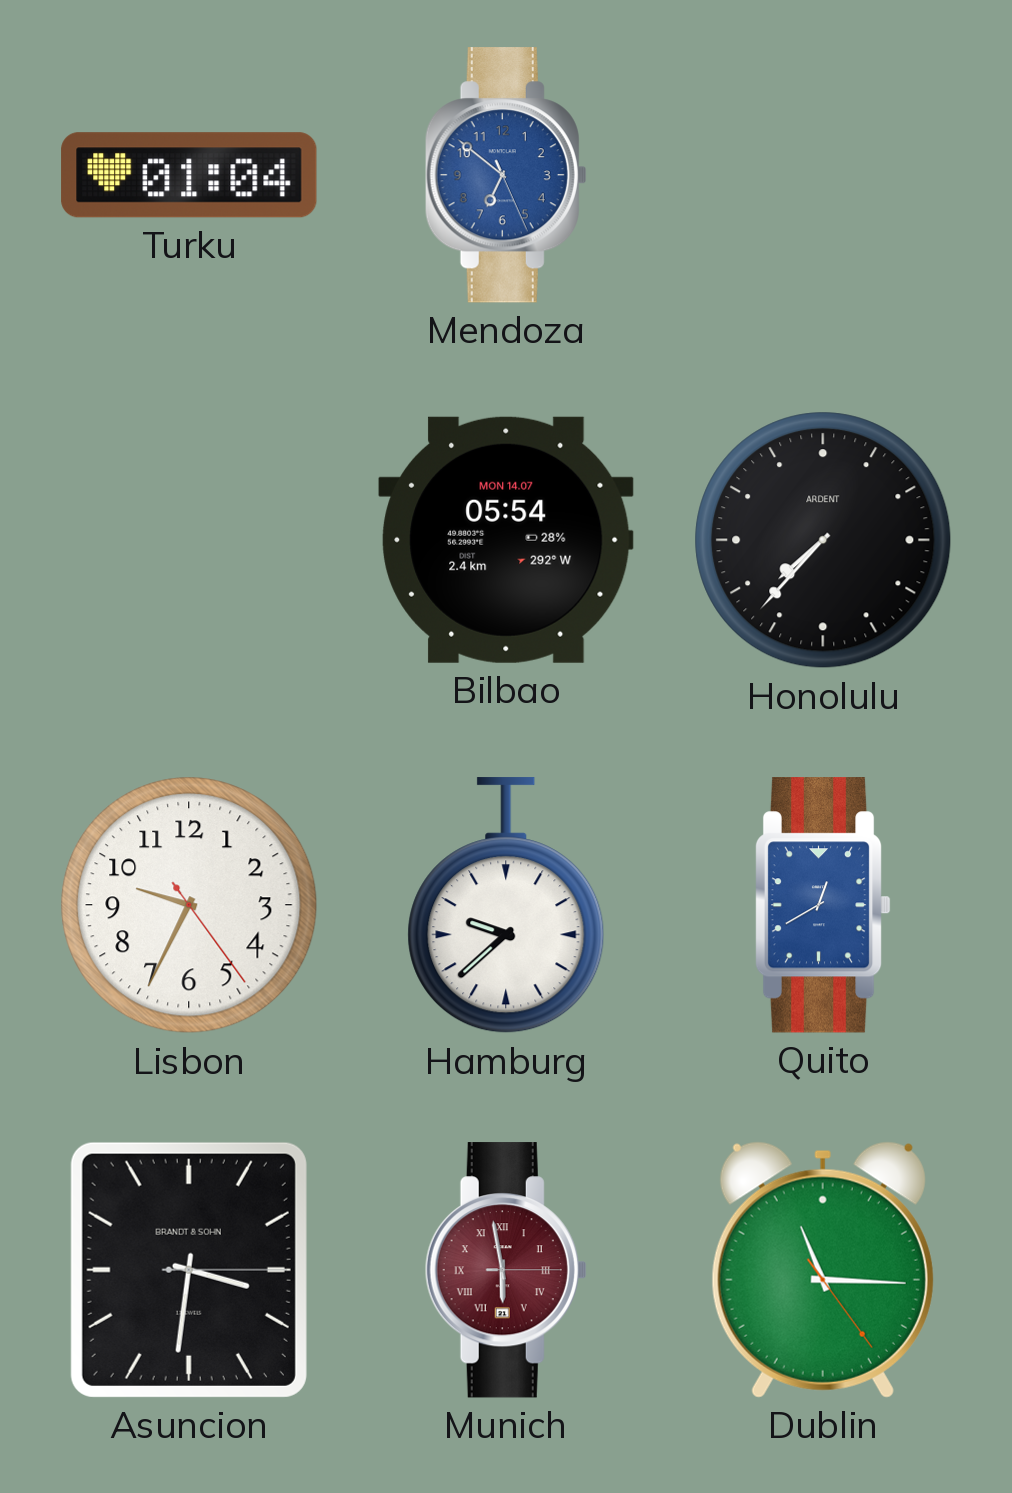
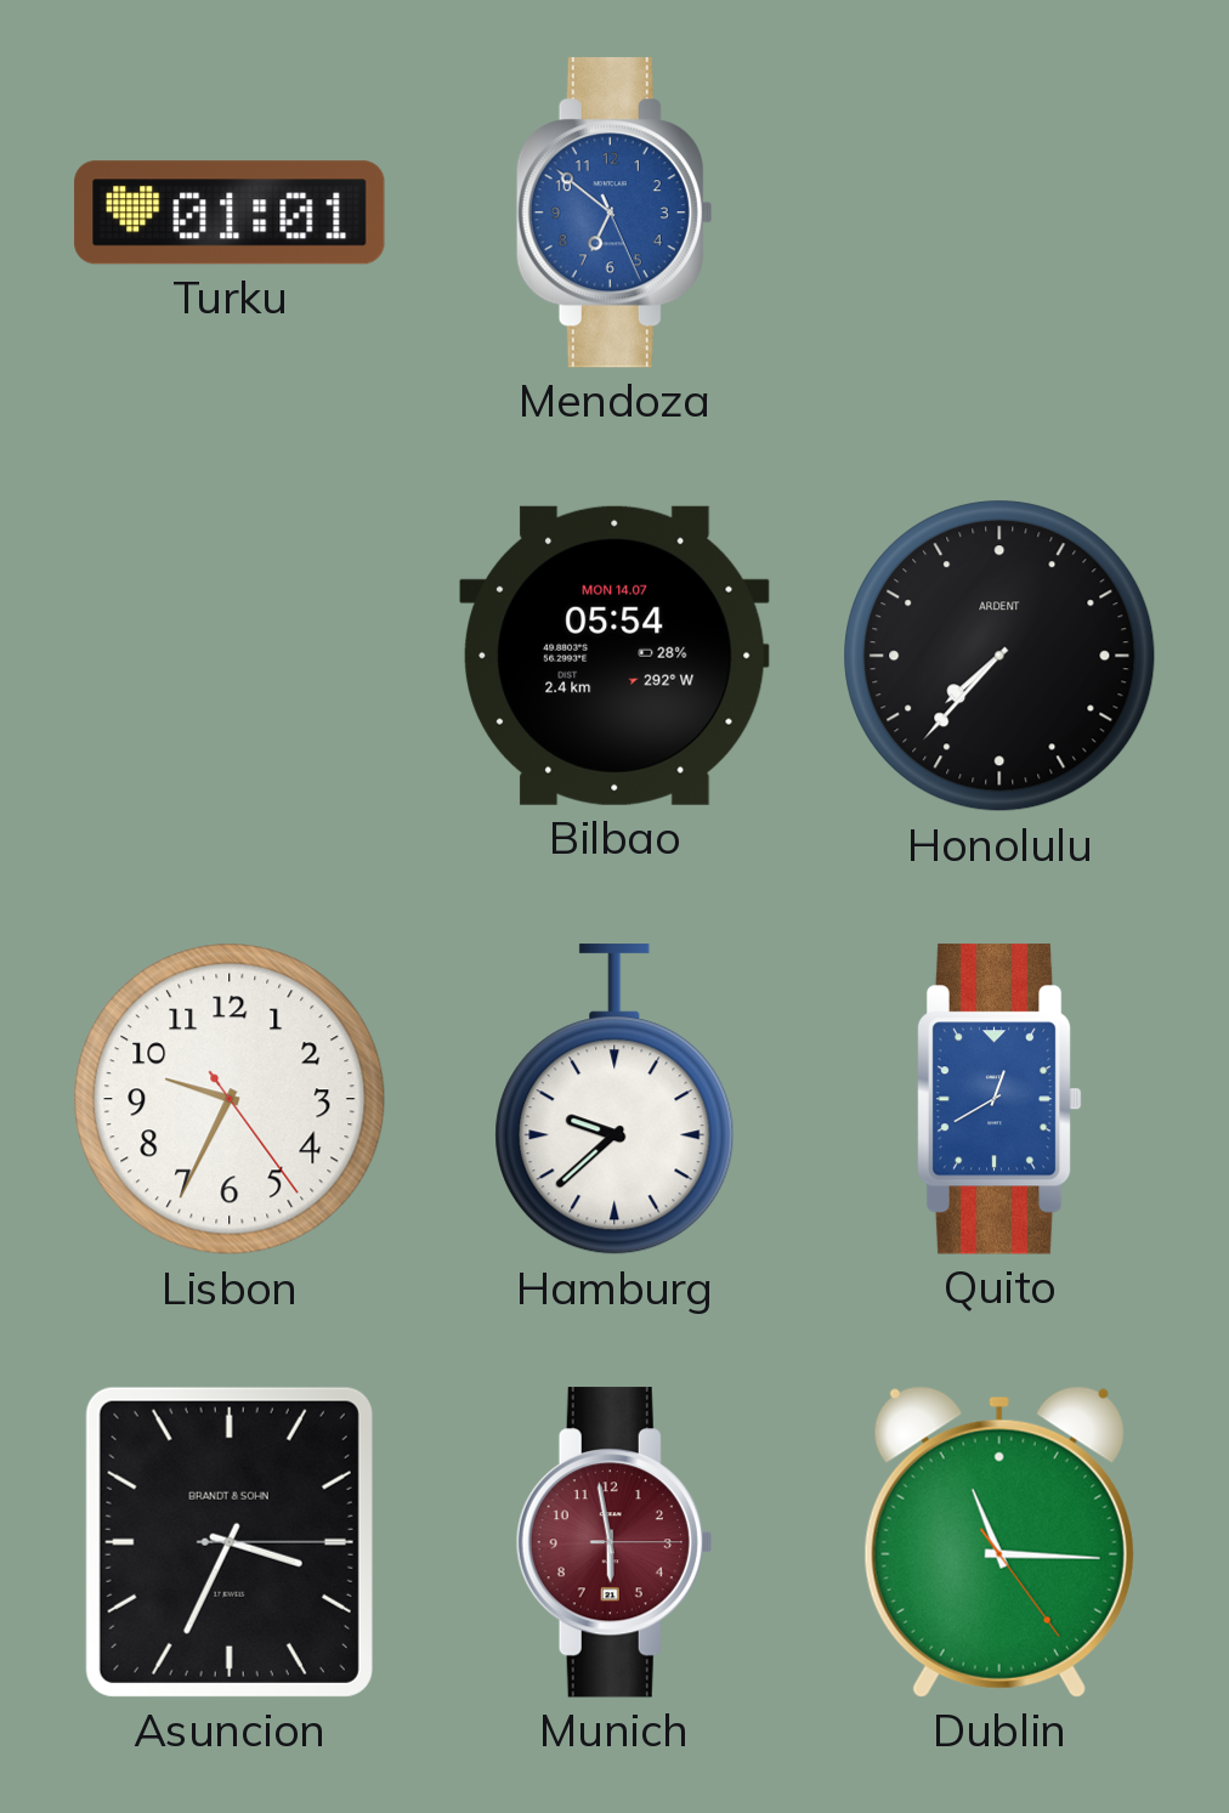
Turku: 01:04 -> 01:01 (230, 213)
Asuncion: 3:31 -> 3:34 (230, 1542)
Munich numerals: Roman -> Arabic (614, 1542)
